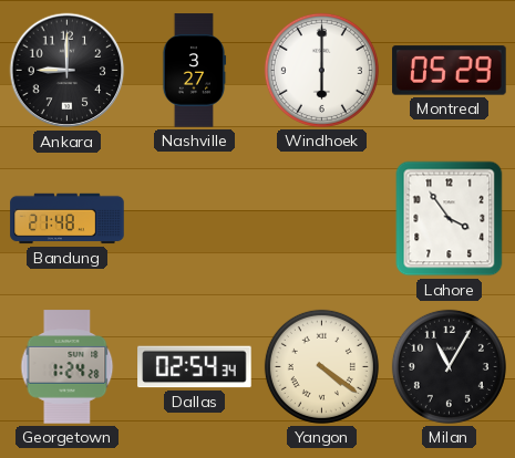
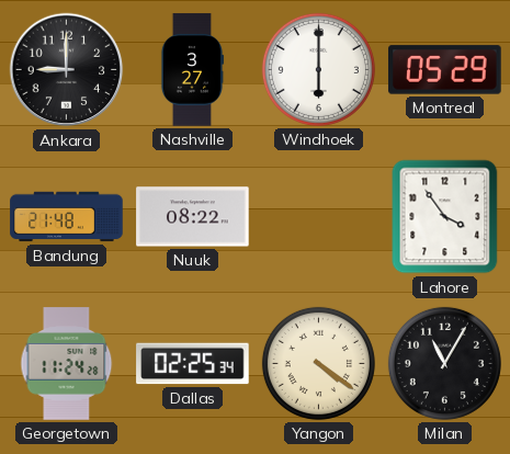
Nuuk: none -> 08:22 (193, 217)
Georgetown: 1:24 -> 11:24 (67, 364)
Dallas: 02:54 -> 02:25 (193, 364)
